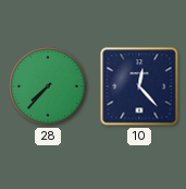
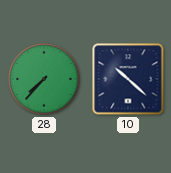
10: 12:23 -> 10:22 (128, 79)
